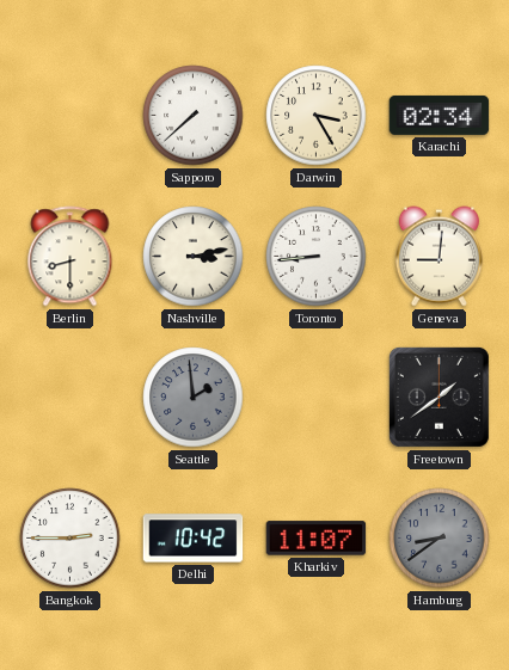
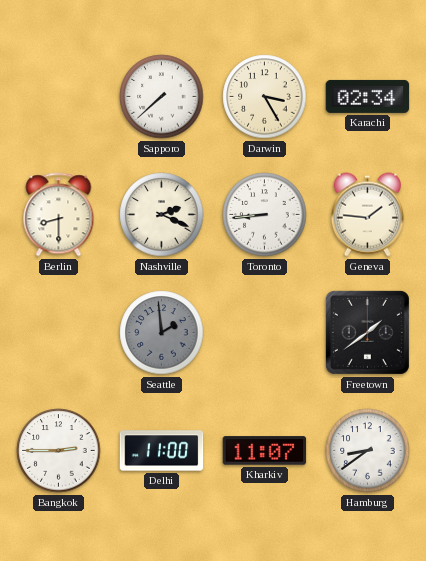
Nashville: 3:13 -> 2:19 (162, 215)
Geneva: 9:01 -> 1:46 (367, 215)
Delhi: 10:42 -> 11:00 (162, 451)
Hamburg dial: grey -> white (368, 451)
